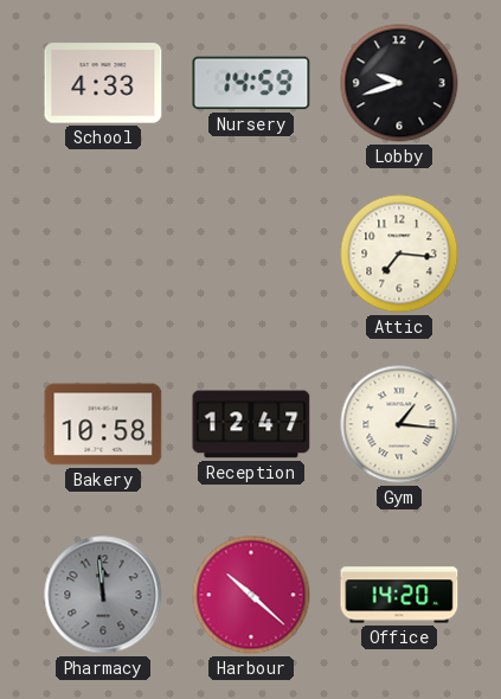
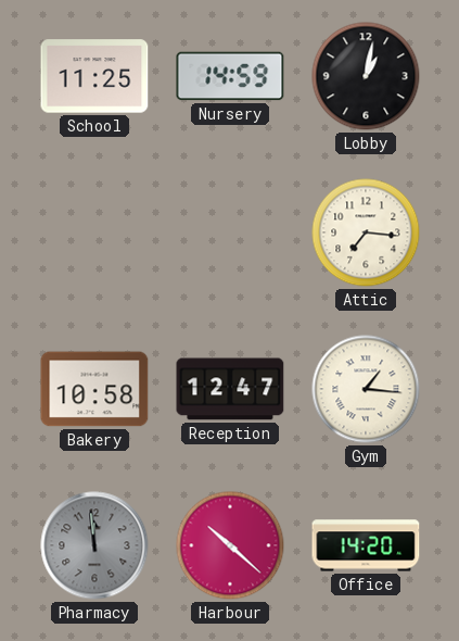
School: 4:33 -> 11:25 (94, 76)
Lobby: 9:42 -> 1:02 (366, 76)
